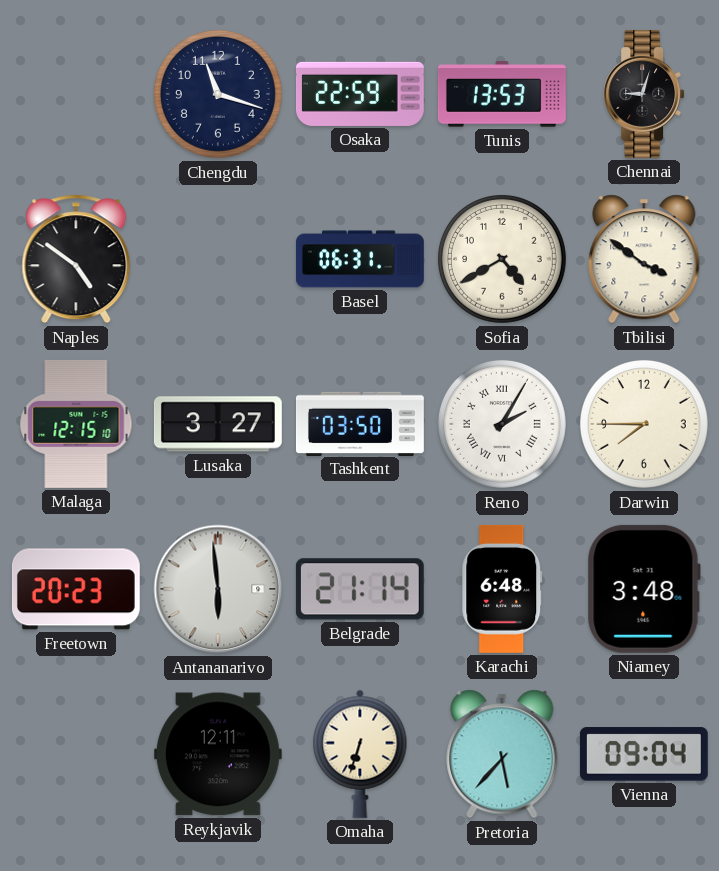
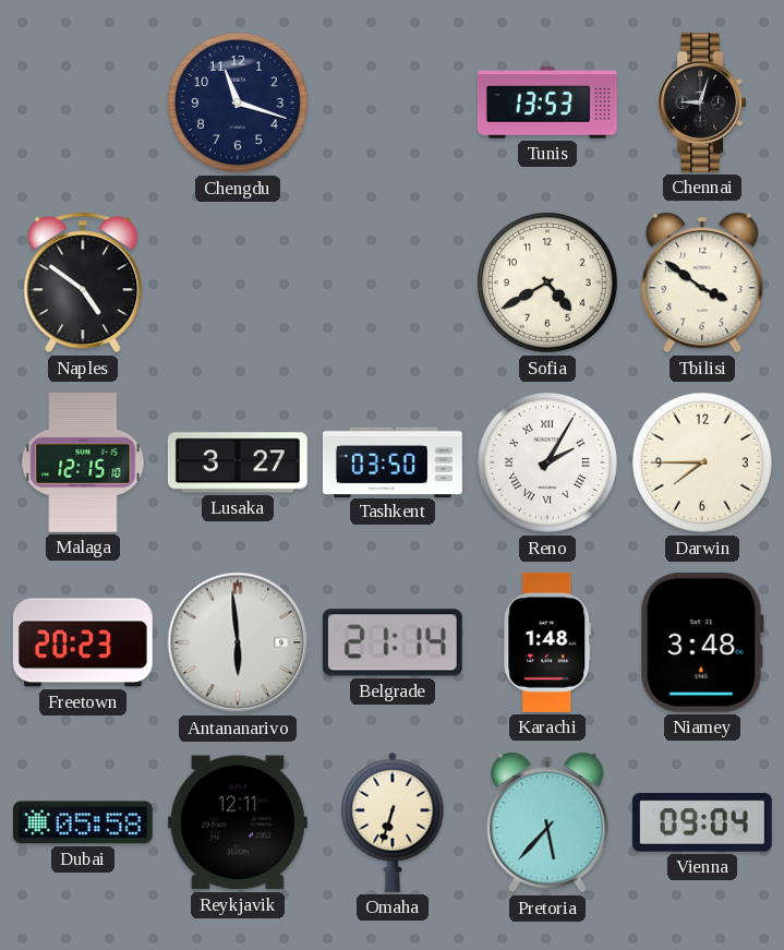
Osaka: 22:59 -> none (360, 94)
Basel: 06:31 -> none (360, 259)
Karachi: 6:48 -> 1:48 (547, 642)
Dubai: none -> 05:58 (83, 822)
